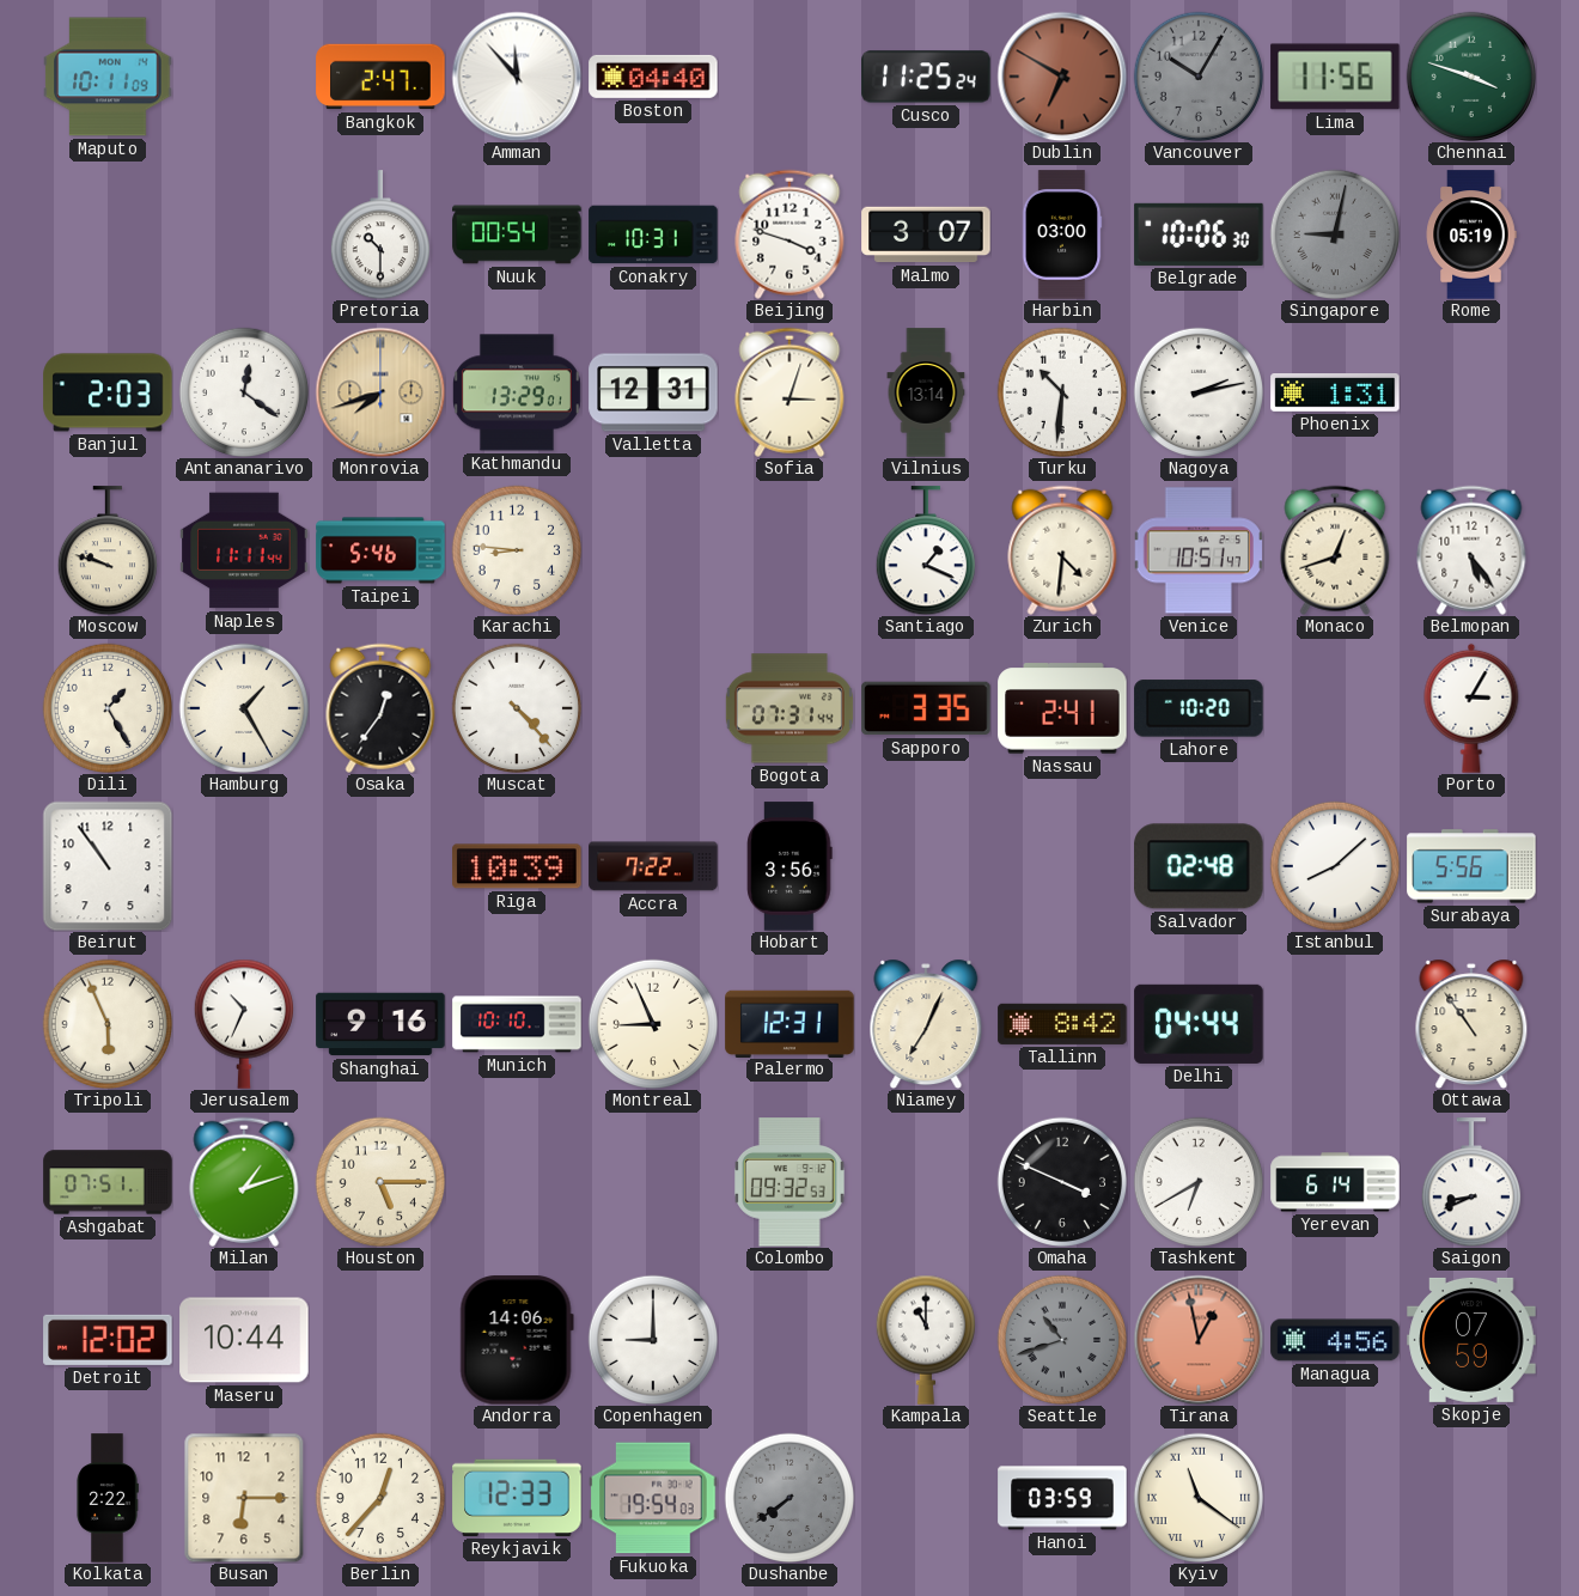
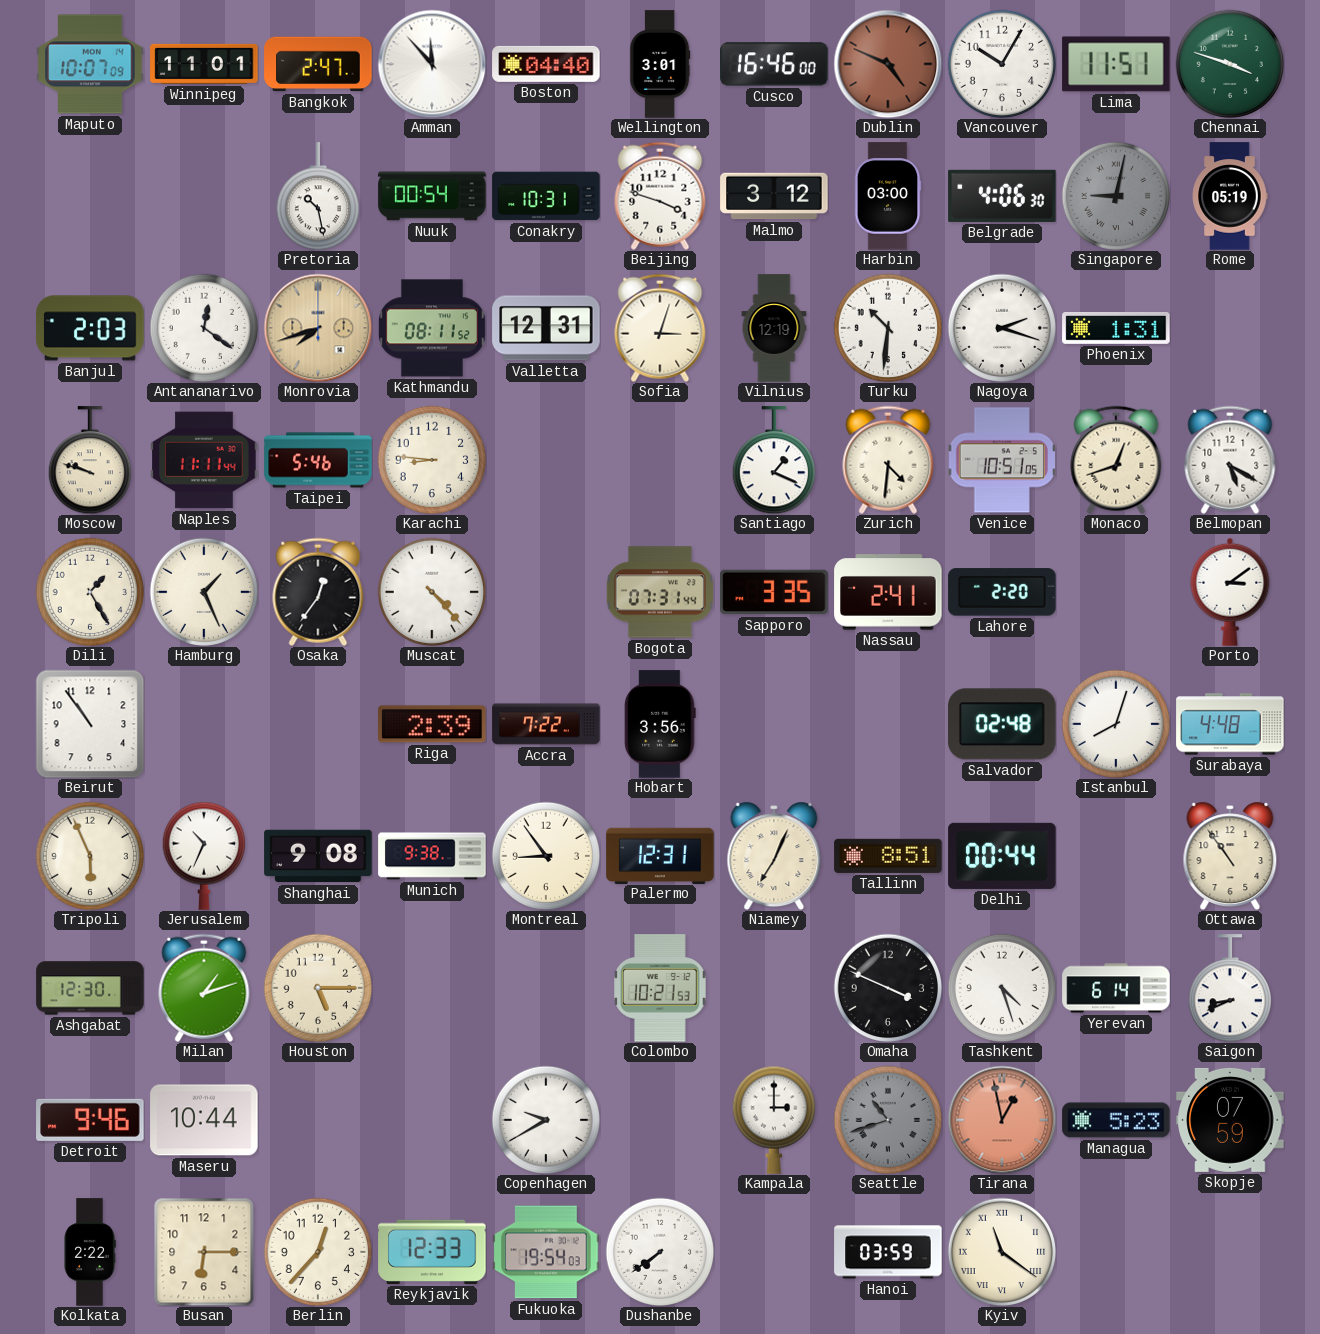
Maputo: 10:11 -> 10:07 (90, 64)
Winnipeg: none -> 11:01 (204, 64)
Wellington: none -> 3:01 (660, 64)
Cusco: 11:25 -> 16:46 (774, 64)
Dublin: 6:50 -> 4:49 (888, 64)
Vancouver dial: grey -> white (1002, 64)
Lima: 11:56 -> 11:51 (1116, 64)
Pretoria: 10:30 -> 10:28 (317, 196)
Malmo: 3:07 -> 3:12 (774, 196)
Belgrade: 10:06 -> 4:06 (1002, 196)
Kathmandu: 13:29 -> 08:11 (432, 328)
Vilnius: 13:14 -> 12:19 (774, 328)
Nagoya: 2:13 -> 2:18 (1002, 328)
Venice: 10:51:47 -> 10:51:05 (1001, 460)
Belmopan: 5:24 -> 5:20 (1230, 460)
Hamburg: 1:25 -> 1:26 (204, 592)
Lahore: 10:20 -> 2:20 (1002, 592)
Porto: 3:05 -> 3:09 (1230, 592)
Riga: 10:39 -> 2:39 (432, 724)
Istanbul: 8:08 -> 8:03 (1116, 724)
Surabaya: 5:56 -> 4:48 (1230, 724)
Shanghai: 9:16 -> 9:08 (318, 856)
Munich: 10:10 -> 9:38 (432, 856)
Montreal: 8:56 -> 8:54 (546, 856)
Tallinn: 8:42 -> 8:51 (888, 856)
Delhi: 04:44 -> 00:44 (1002, 856)
Ashgabat: 07:51 -> 12:30 (90, 988)
Colombo: 09:32 -> 10:21 (661, 988)
Tashkent: 6:40 -> 4:27 (1002, 988)
Detroit: 12:02 -> 9:46 (90, 1120)
Andorra: 14:06 -> none (517, 1340)
Copenhagen: 9:00 -> 9:40 (546, 1120)
Kampala: 11:00 -> 3:00 (773, 1120)
Managua: 4:56 -> 5:23 (1116, 1120)
Dushanbe dial: grey -> white (660, 1252)
